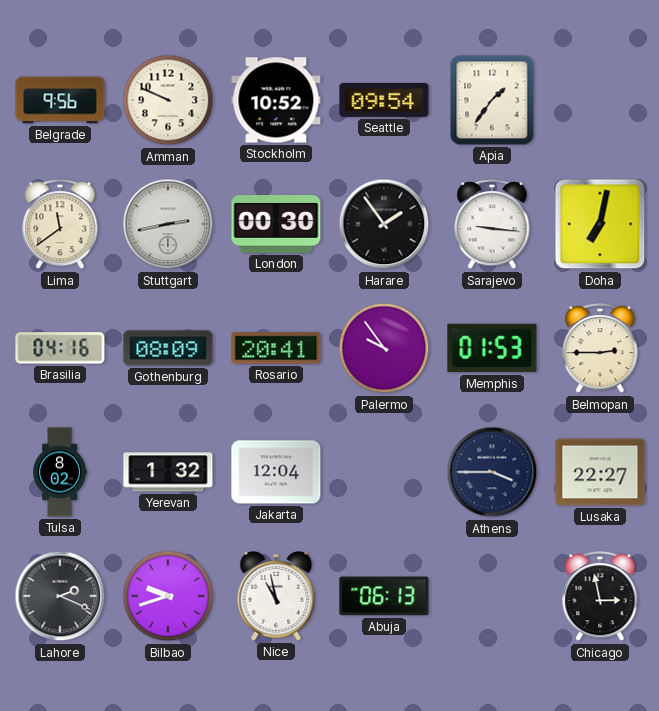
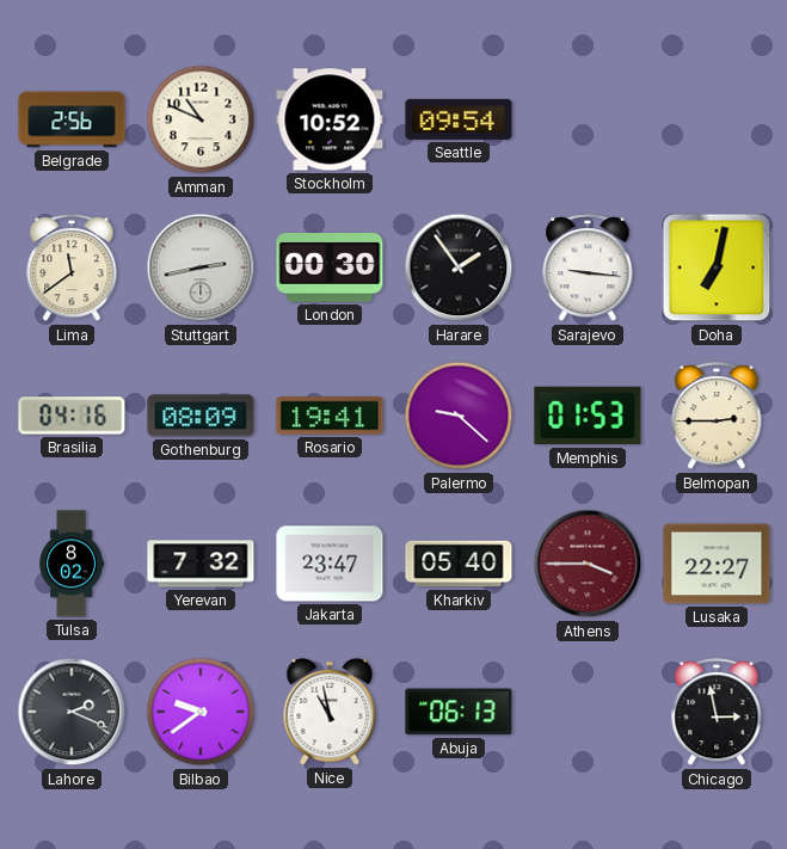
Belgrade: 9:56 -> 2:56 (72, 119)
Amman: 9:49 -> 10:49 (201, 119)
Apia: 1:36 -> none (492, 100)
Rosario: 20:41 -> 19:41 (330, 416)
Palermo: 9:54 -> 9:22 (459, 416)
Yerevan: 1:32 -> 7:32 (201, 564)
Jakarta: 12:04 -> 23:47 (330, 564)
Kharkiv: none -> 05:40 (459, 564)
Athens dial: navy -> burgundy (588, 564)
Bilbao: 9:42 -> 9:39 (201, 712)
